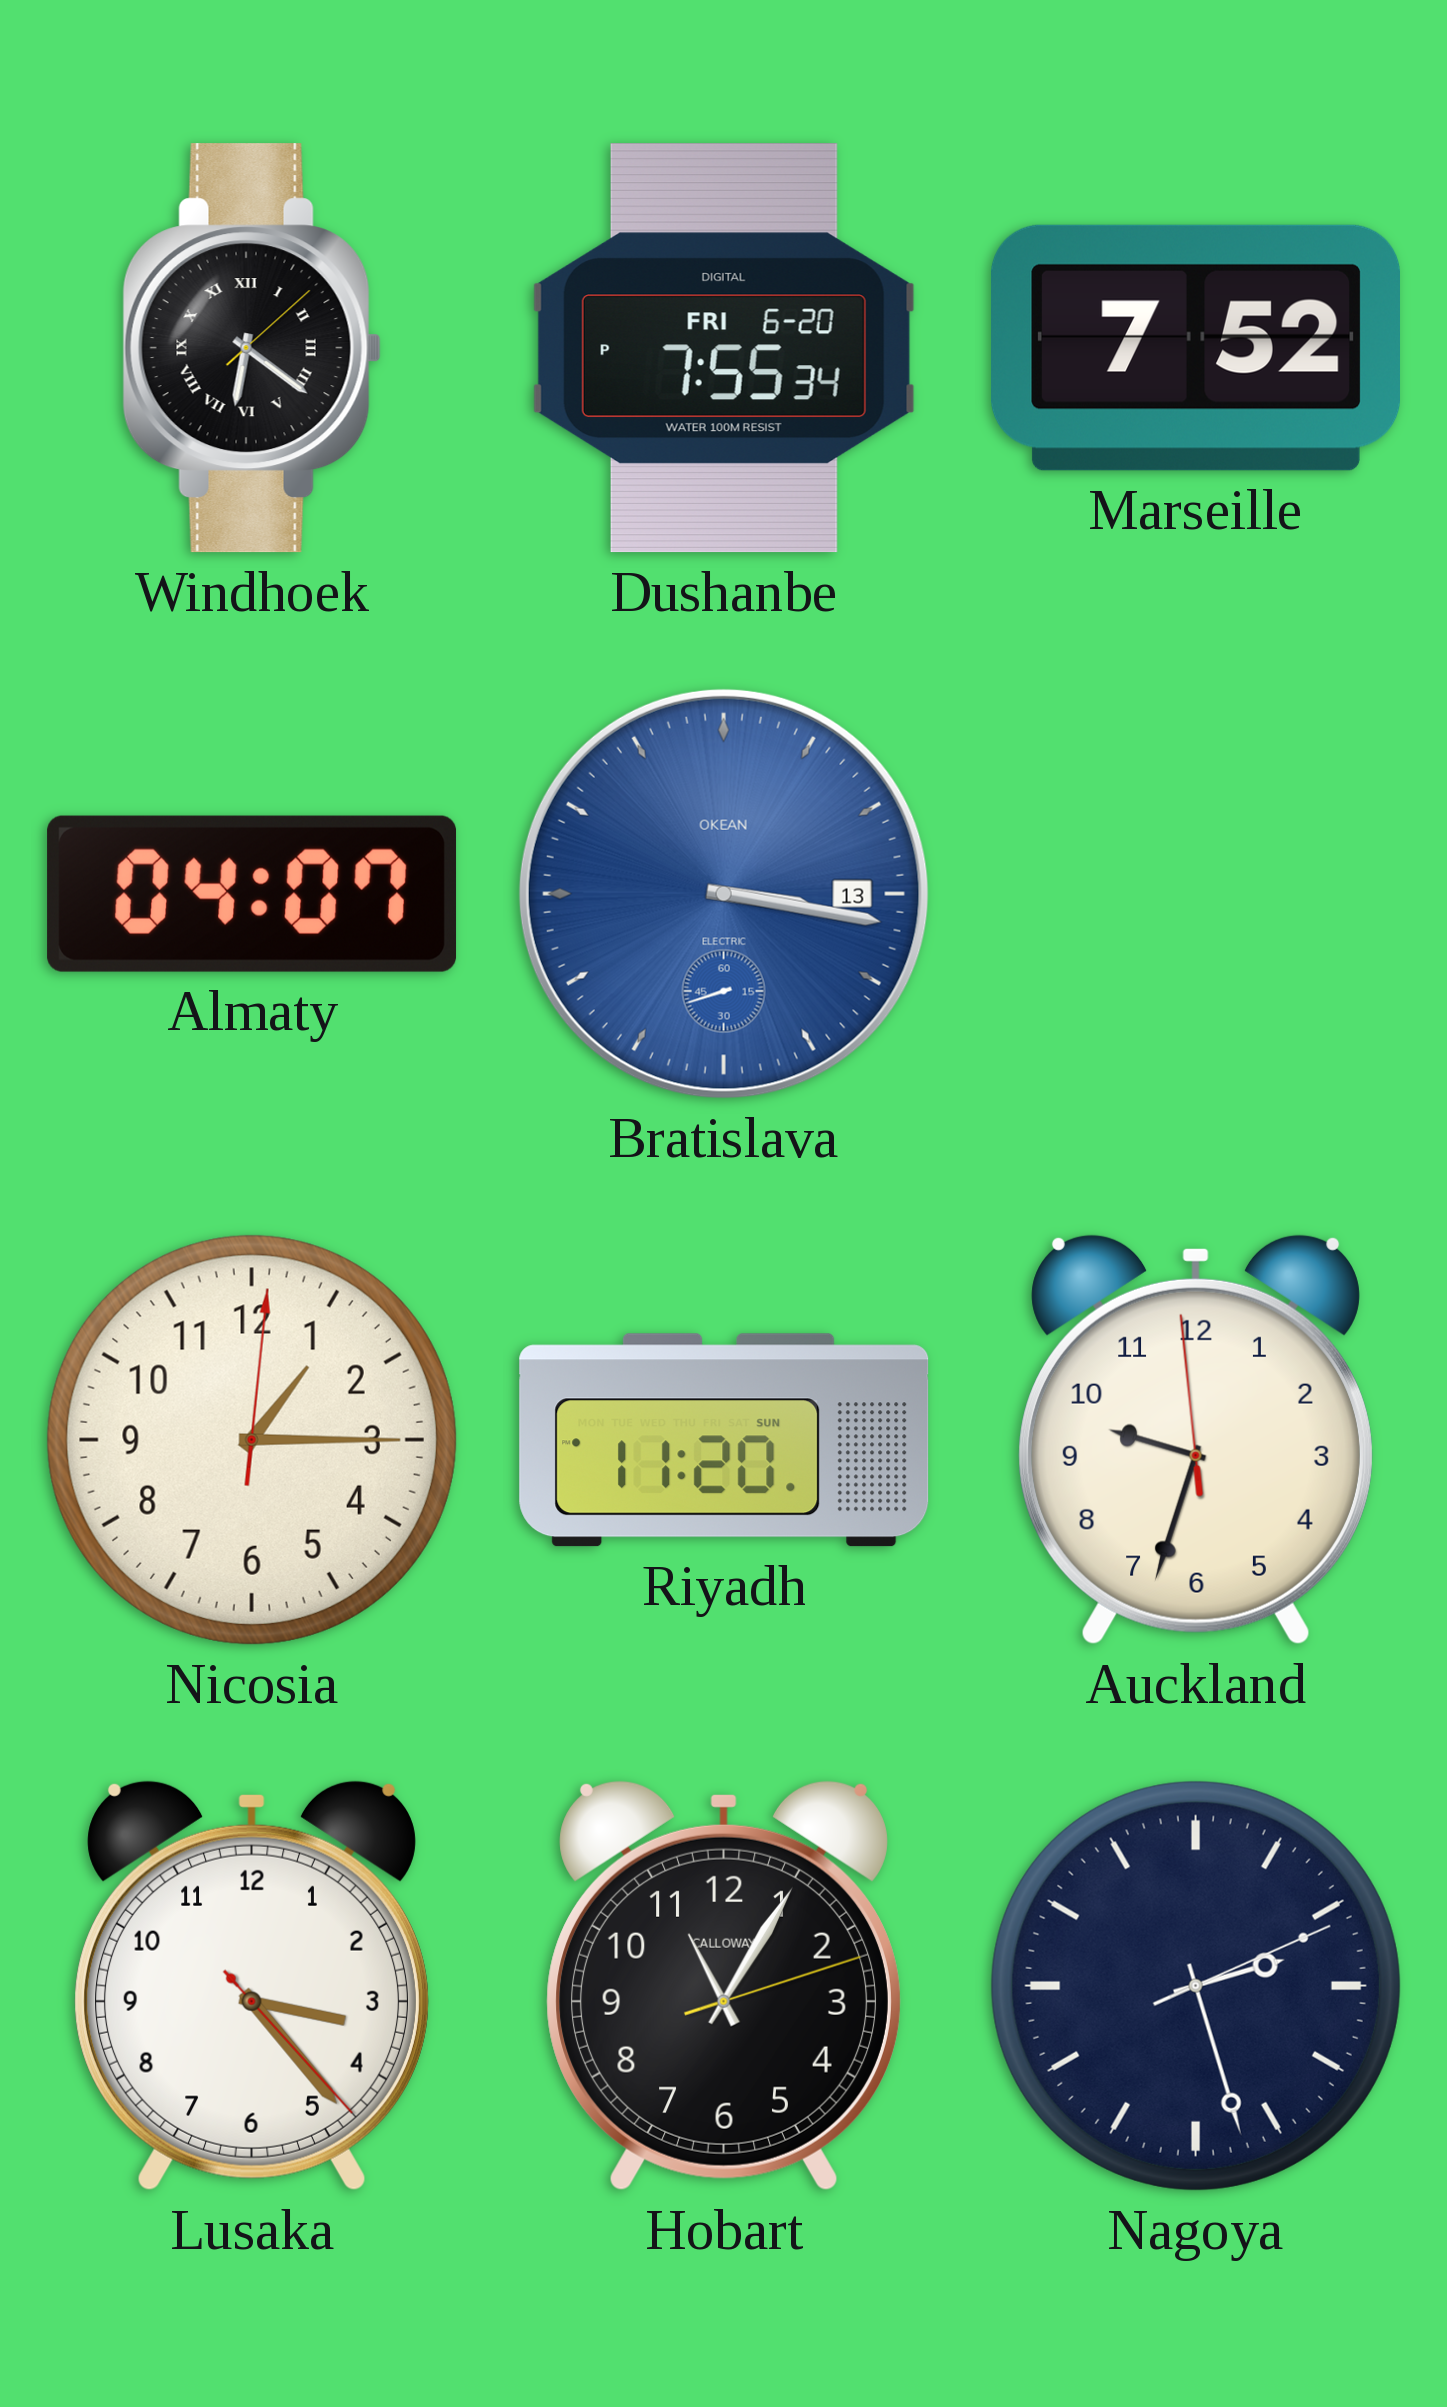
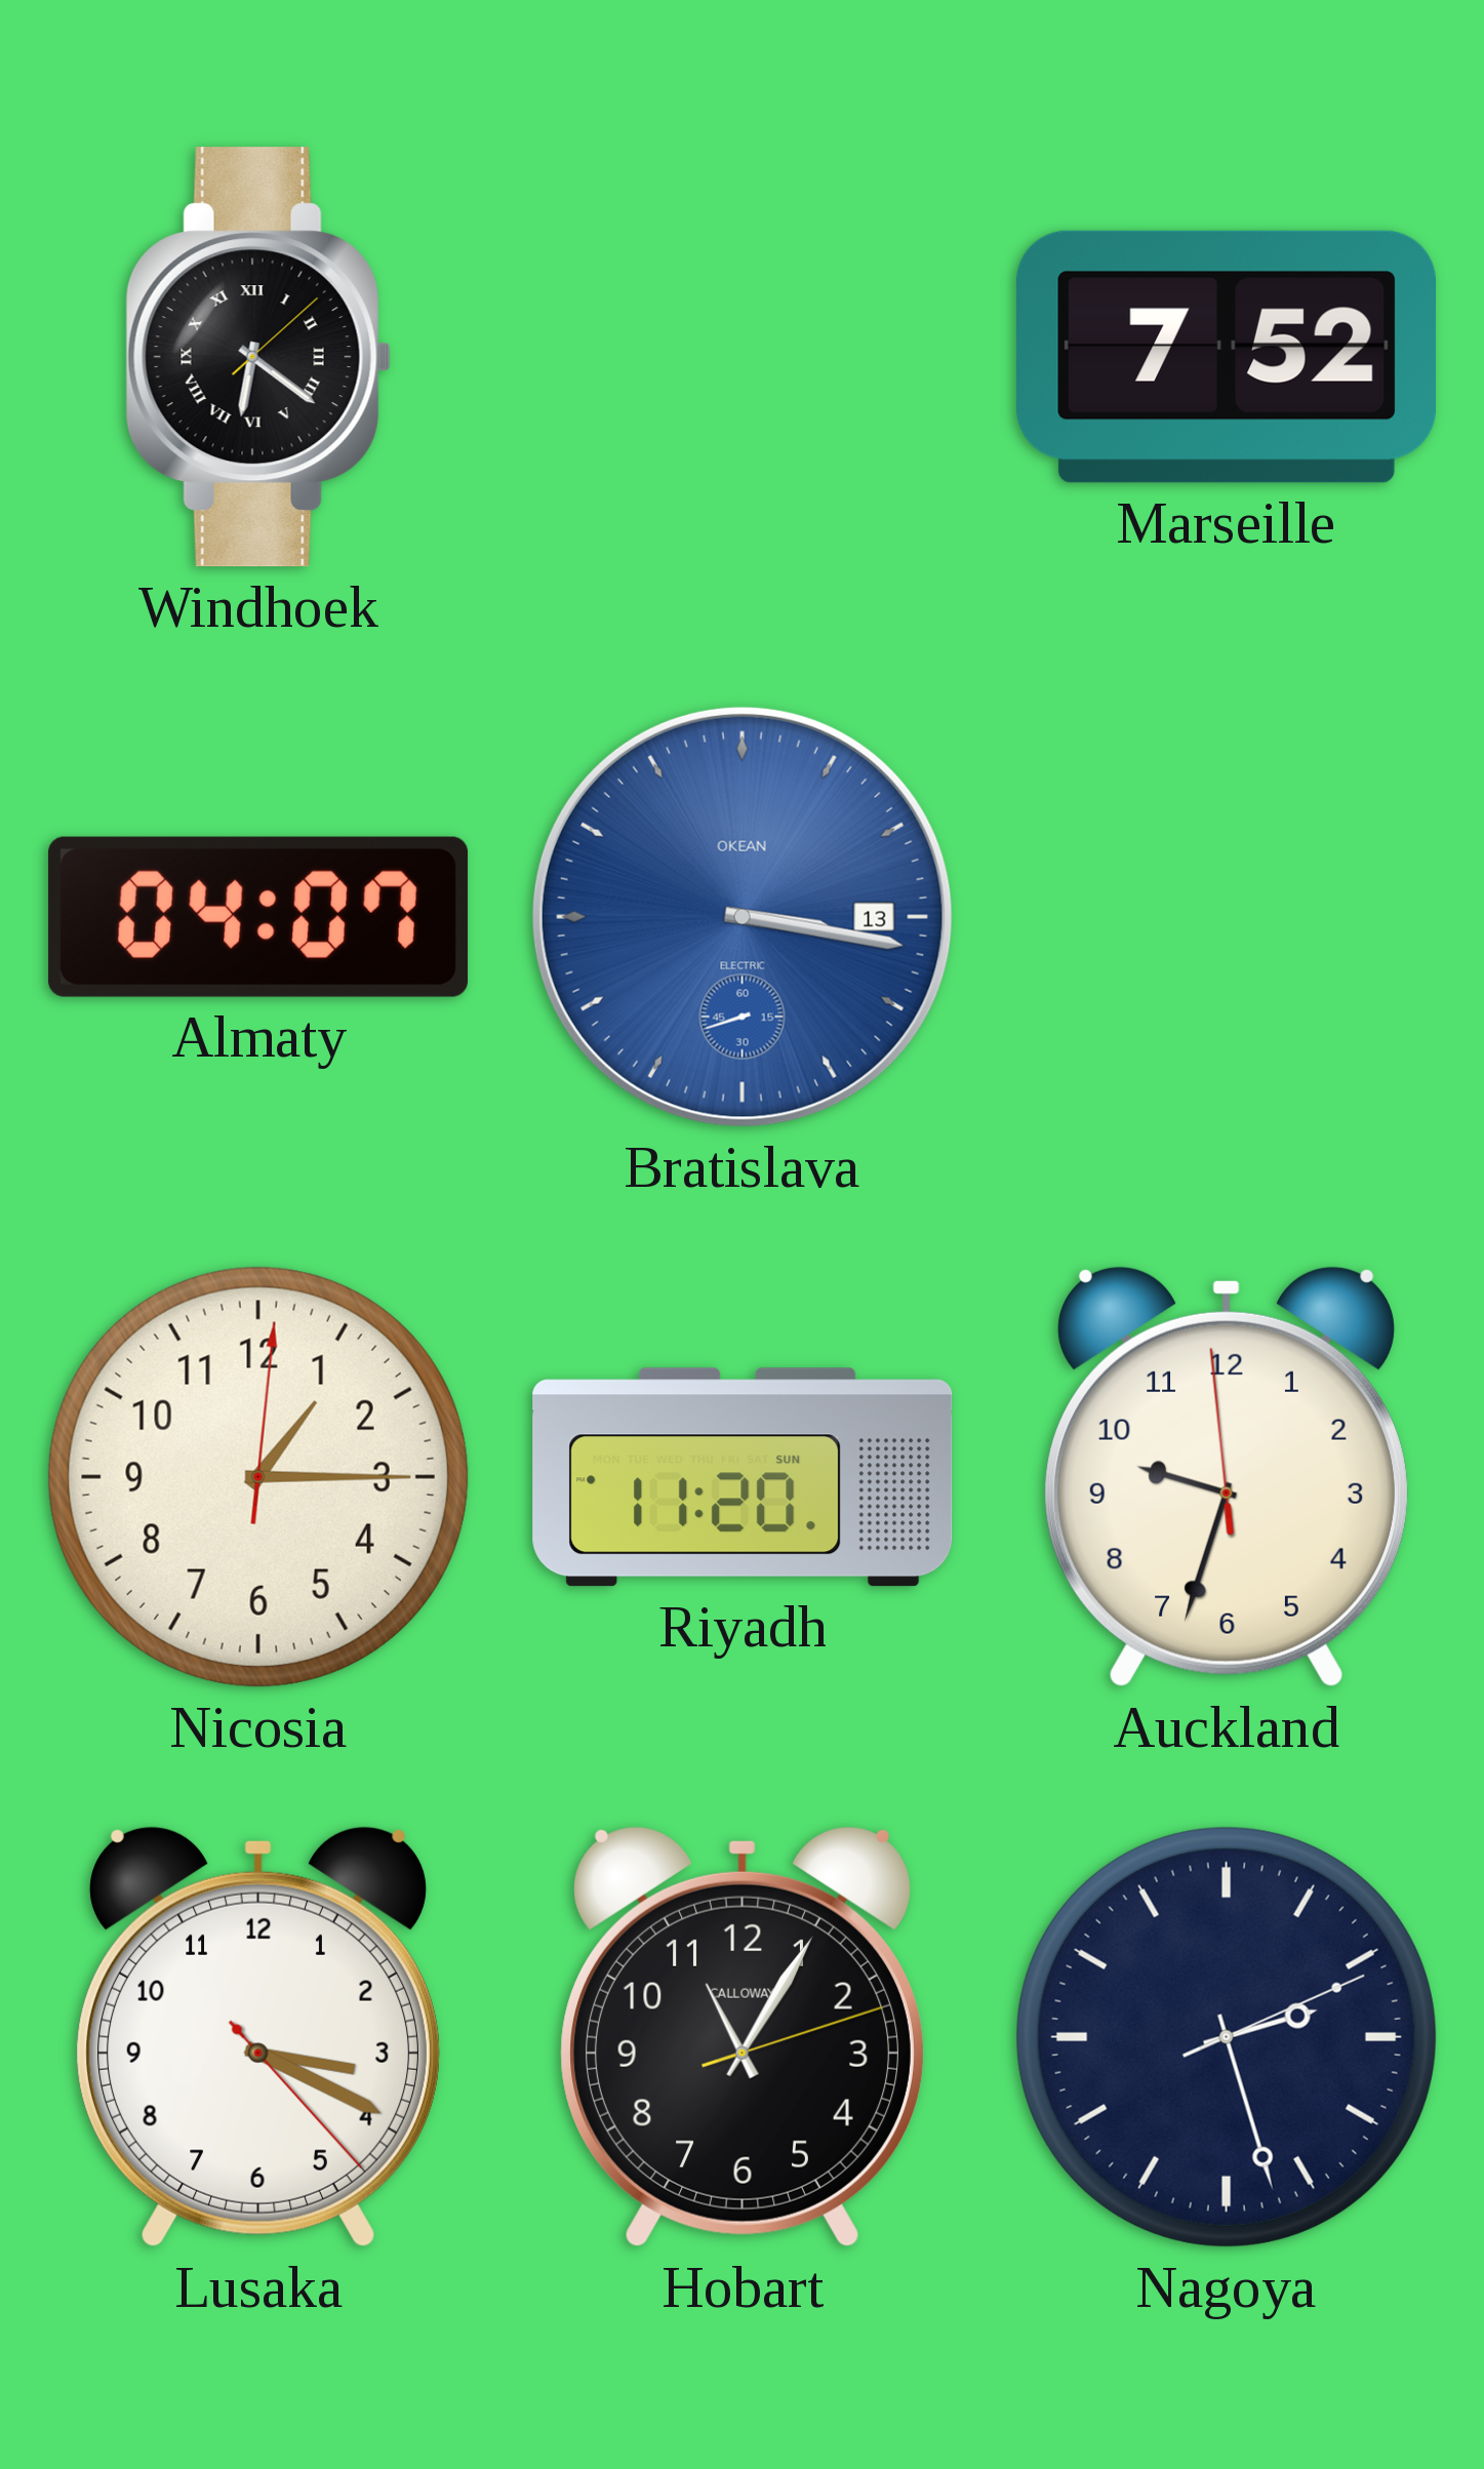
Dushanbe: 7:55 -> none (724, 348)
Lusaka: 3:23 -> 3:19 (258, 2037)
